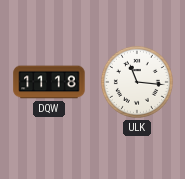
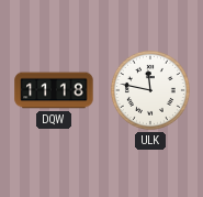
ULK: 11:16 -> 11:47 (150, 90)
